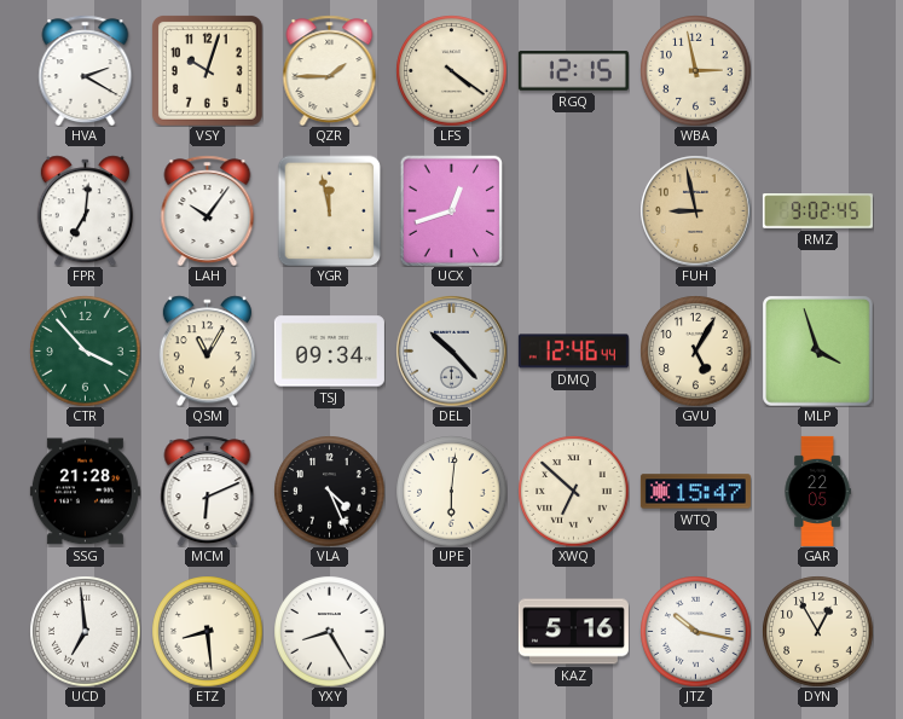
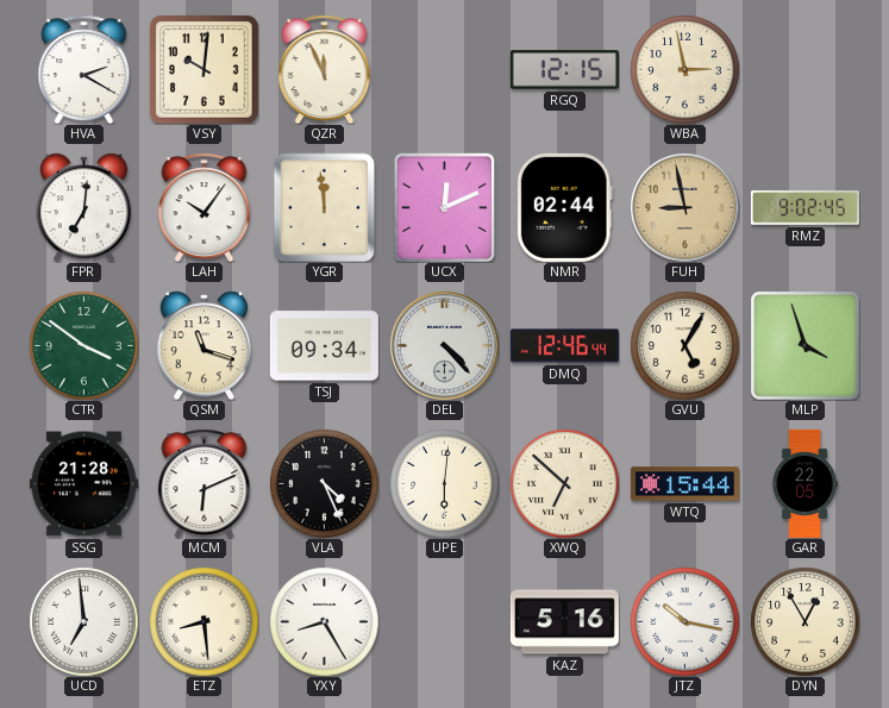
VSY: 10:03 -> 10:01 (205, 70)
QZR: 1:45 -> 11:56 (325, 69)
LFS: 4:21 -> none (451, 70)
YGR: 11:58 -> 11:59 (325, 207)
UCX: 12:42 -> 12:11 (445, 207)
NMR: none -> 02:44 (564, 207)
CTR: 3:53 -> 3:51 (83, 345)
QSM: 11:05 -> 11:18 (204, 345)
DEL: 10:23 -> 4:23 (444, 345)
WTQ: 15:47 -> 15:44 (684, 484)
